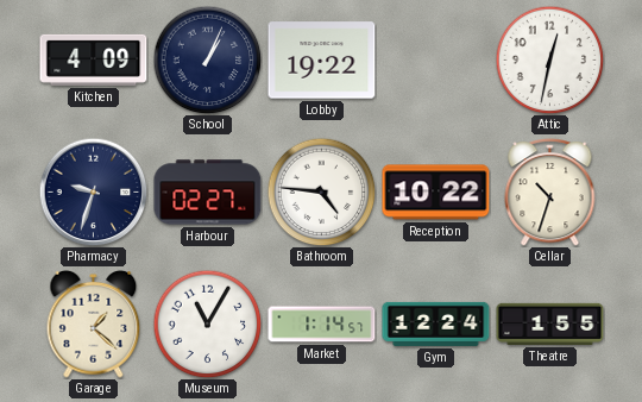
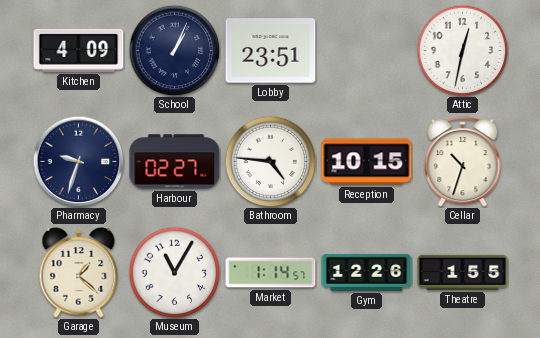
Lobby: 19:22 -> 23:51 (271, 51)
Reception: 10:22 -> 10:15 (367, 162)
Gym: 12:24 -> 12:26 (367, 272)
